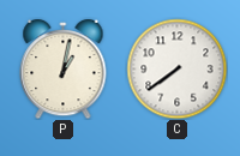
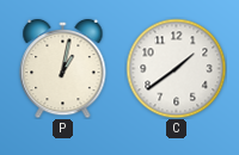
C: 7:39 -> 1:39 (176, 68)
